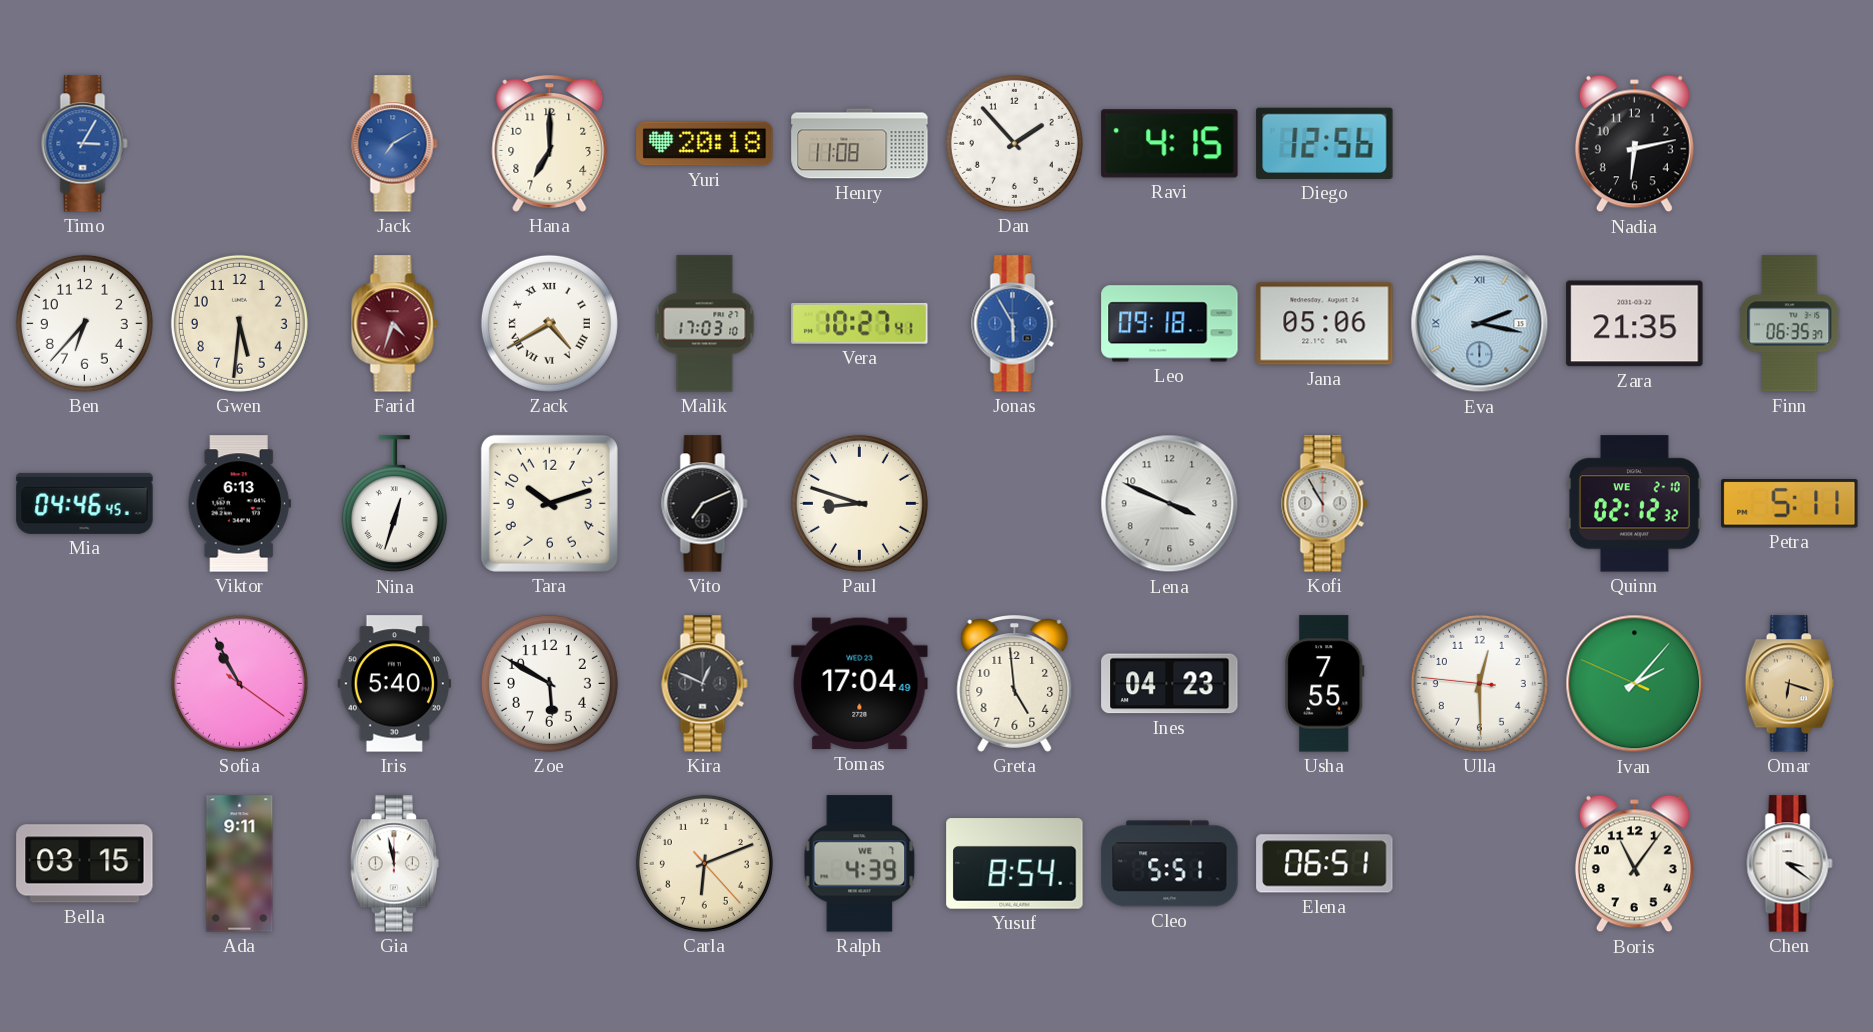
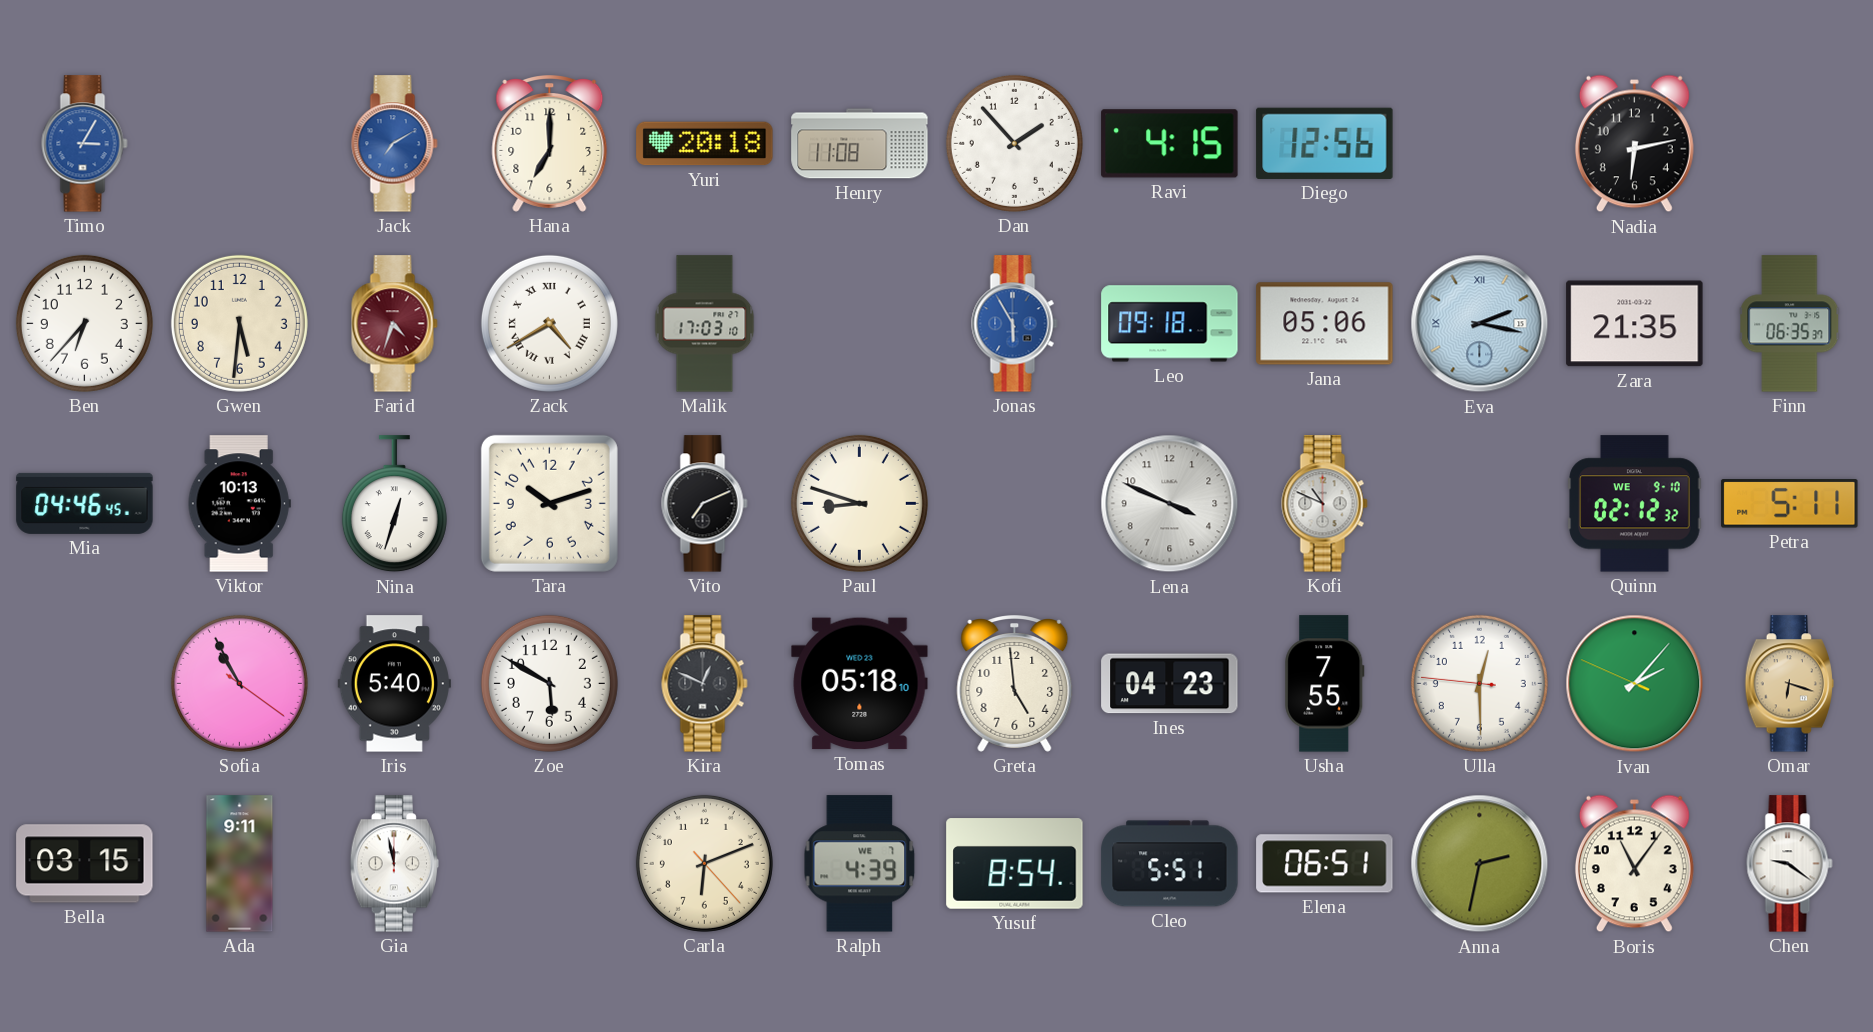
Vera: 10:27 -> none (860, 323)
Viktor: 6:13 -> 10:13 (239, 504)
Kofi: 10:55 -> 10:49 (1325, 504)
Quinn date: WE 2-10 -> WE 9-10 (1635, 504)
Tomas: 17:04 -> 05:18 (860, 684)
Anna: none -> 2:32 (1480, 864)
Chen: 3:21 -> 9:21 (1790, 864)
